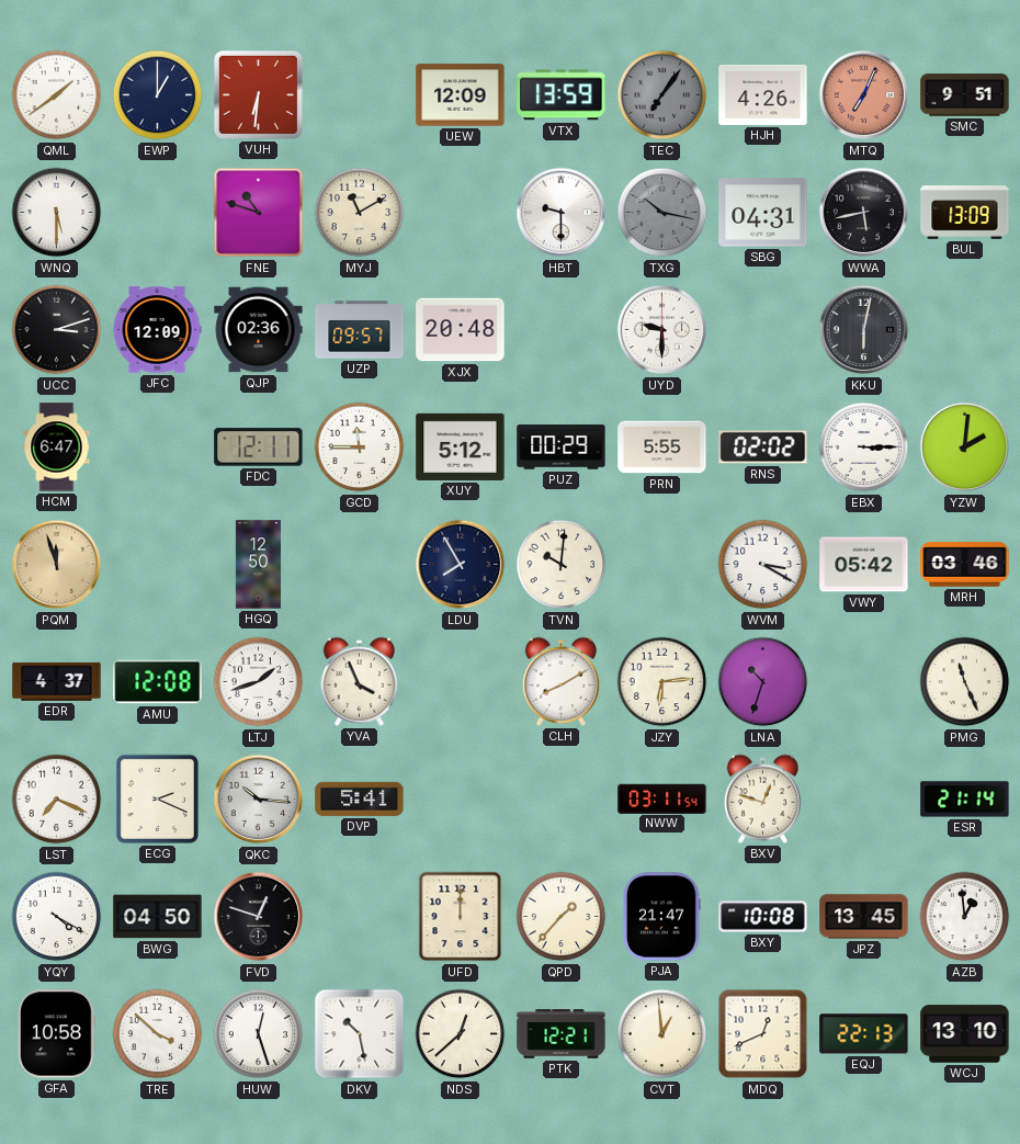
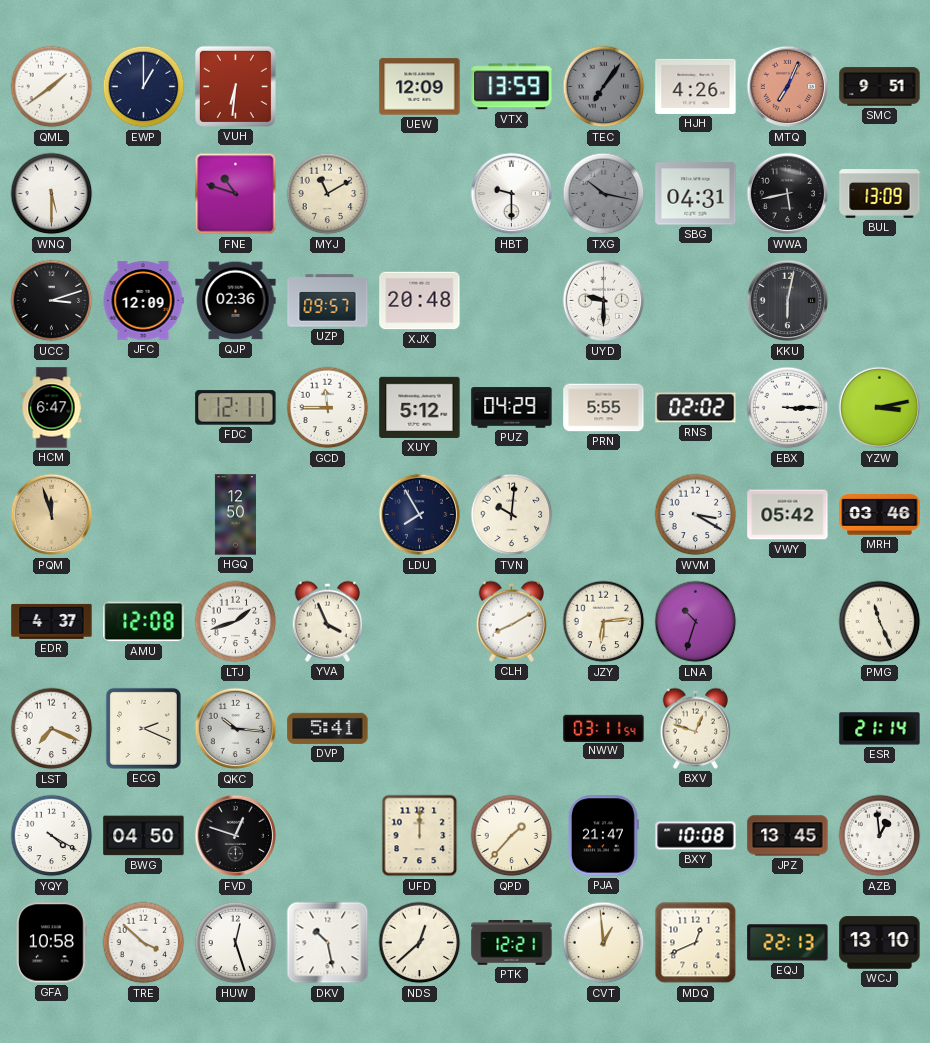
PUZ: 00:29 -> 04:29 (512, 408)
YZW: 2:01 -> 3:13 (880, 408)
